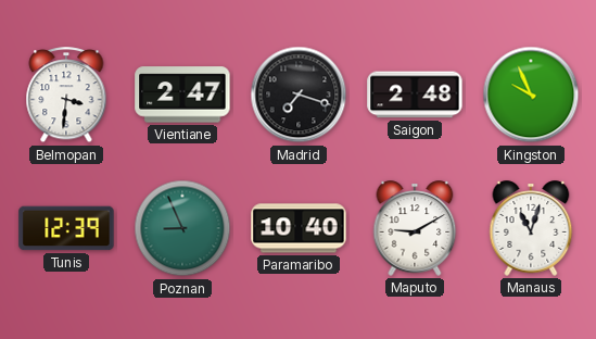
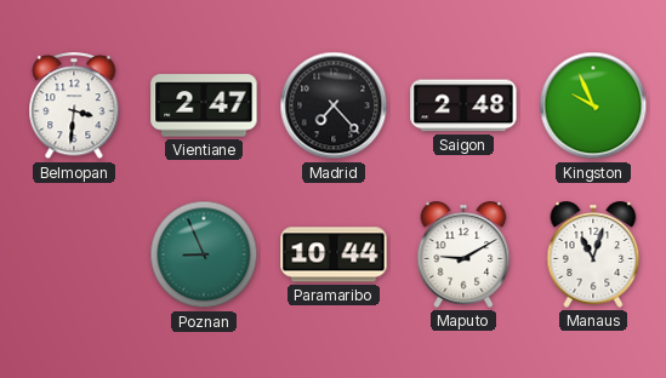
Madrid: 7:18 -> 7:23 (334, 105)
Tunis: 12:39 -> none (66, 228)
Paramaribo: 10:40 -> 10:44 (334, 254)
